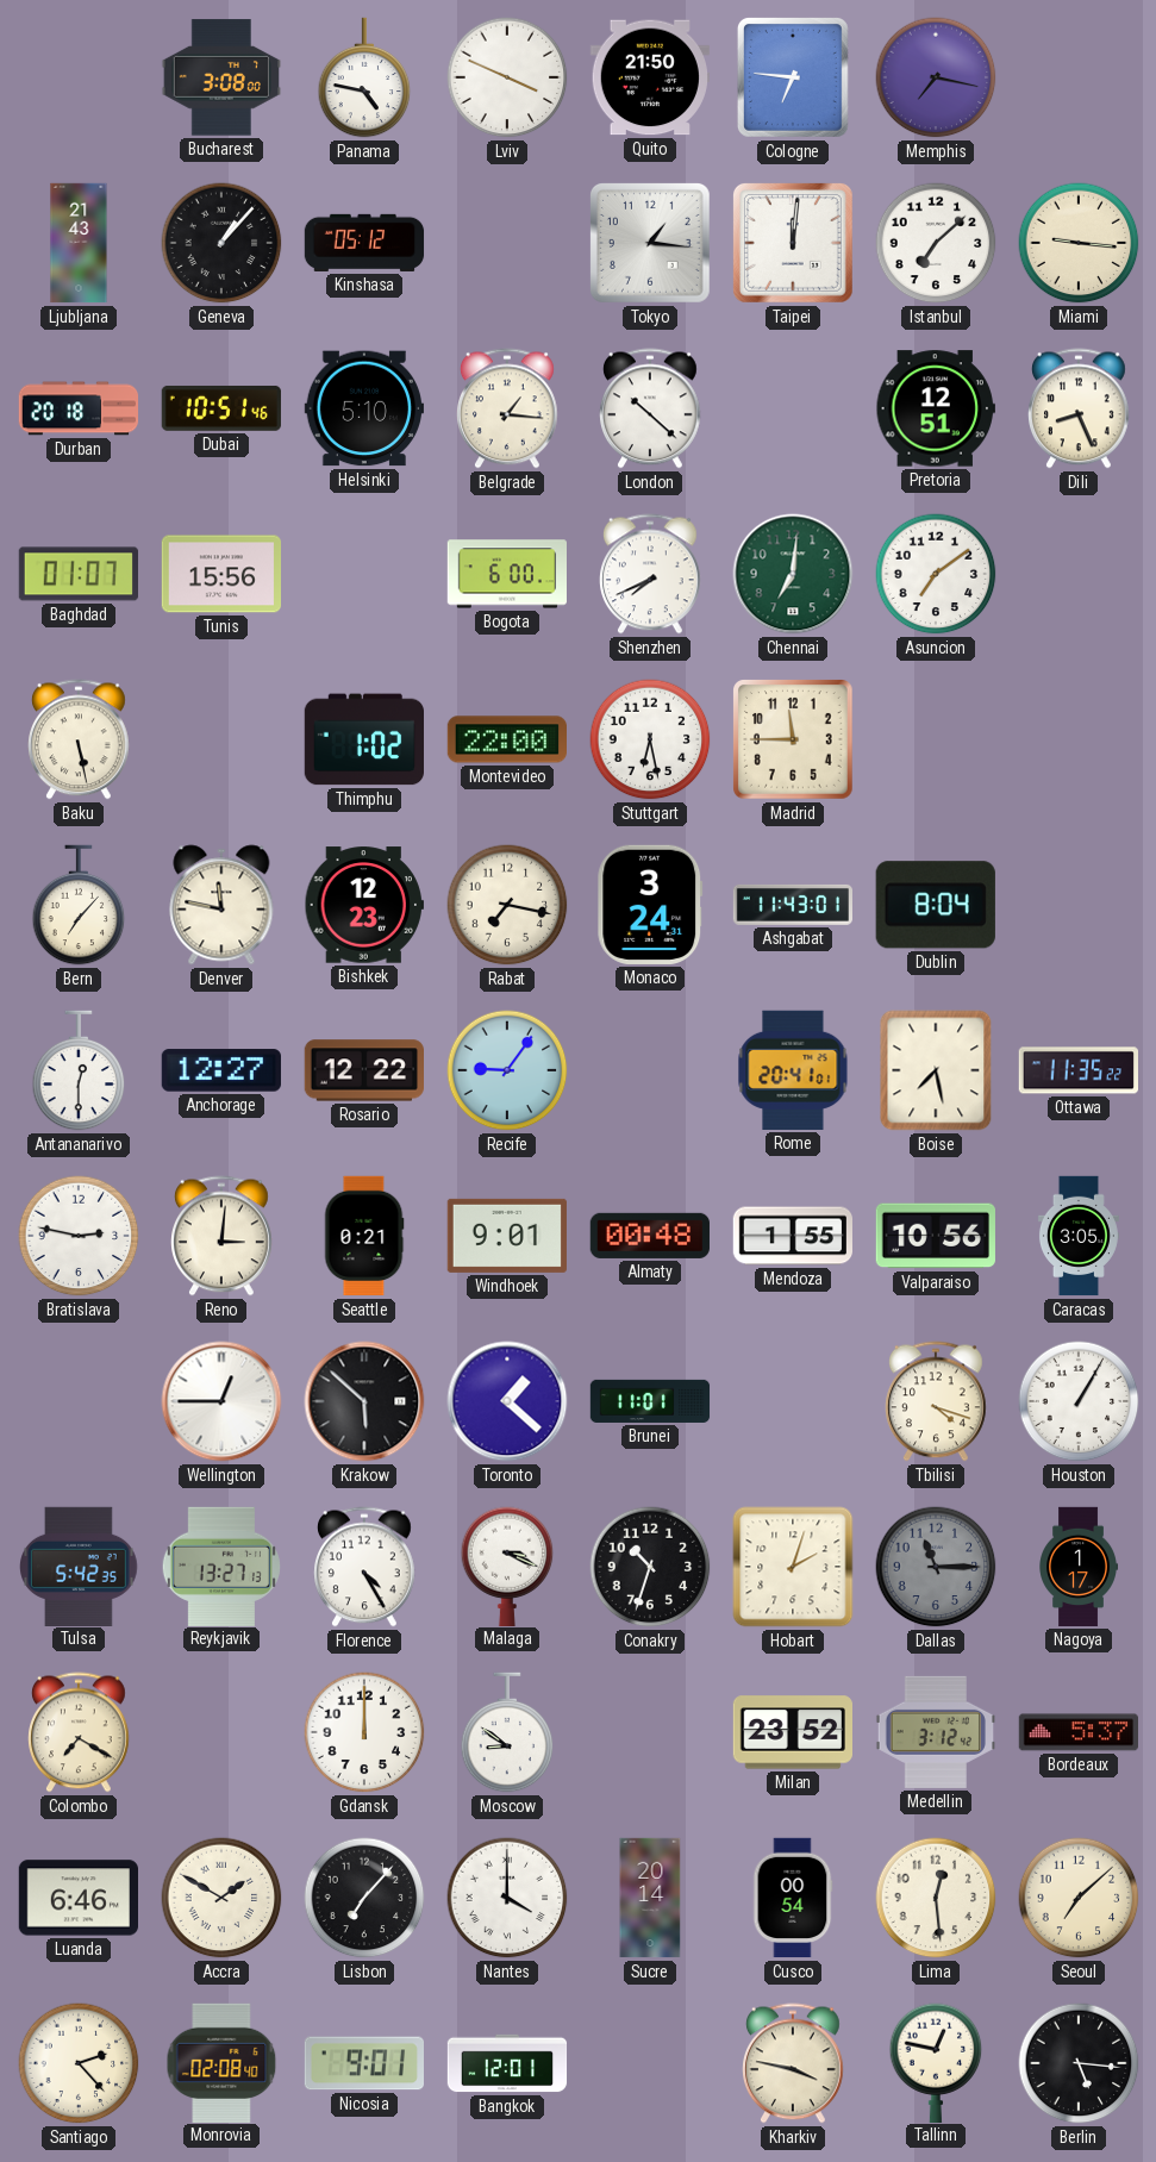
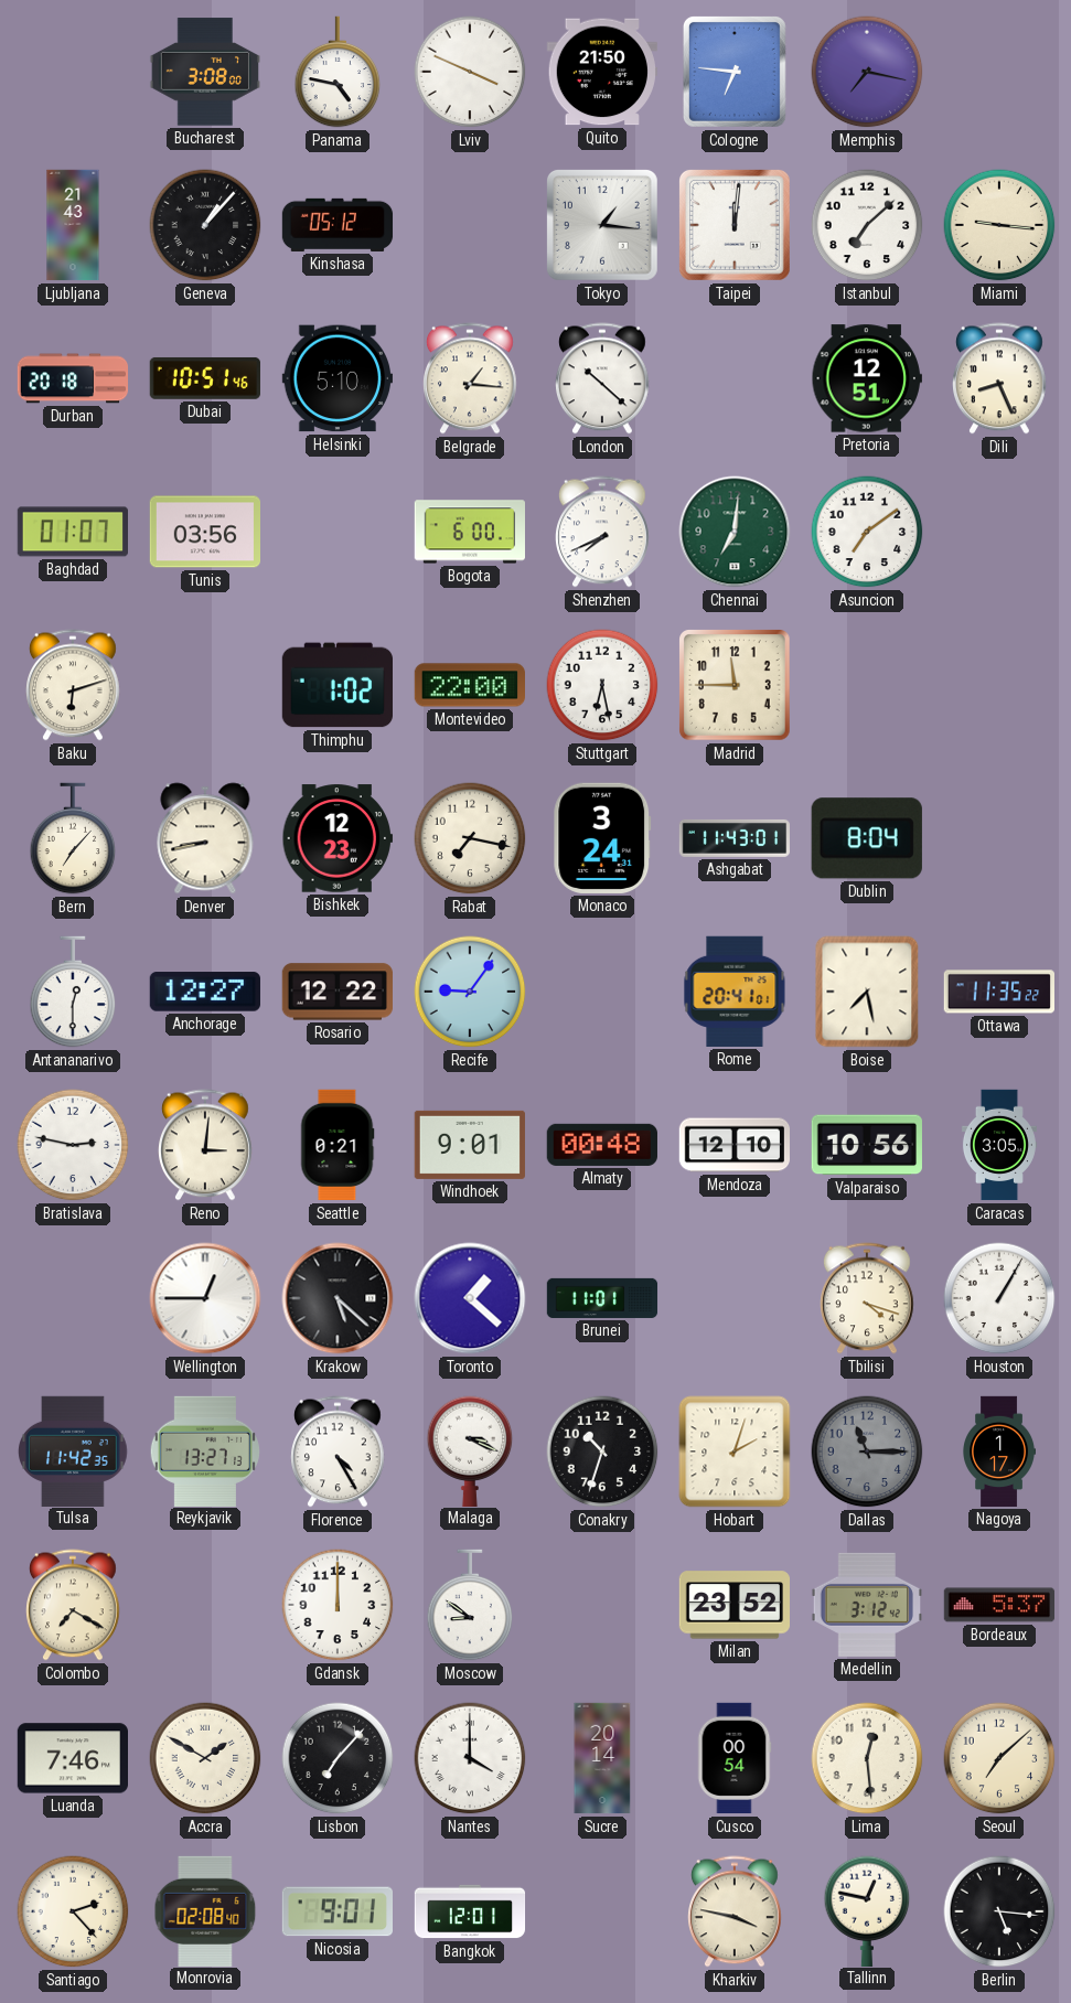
Tunis: 15:56 -> 03:56 (204, 532)
Baku: 5:28 -> 6:12 (74, 685)
Denver: 11:47 -> 8:43 (205, 838)
Mendoza: 1:55 -> 12:10 (733, 1145)
Krakow: 5:52 -> 5:22 (338, 1298)
Tulsa: 5:42 -> 11:42 (74, 1450)
Luanda: 6:46 -> 7:46 (72, 1758)
